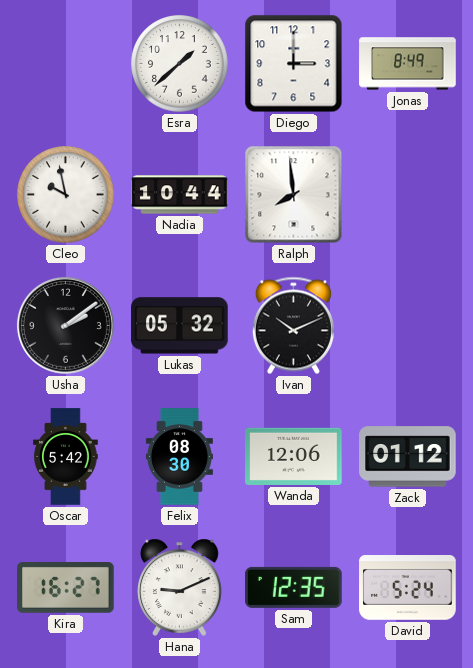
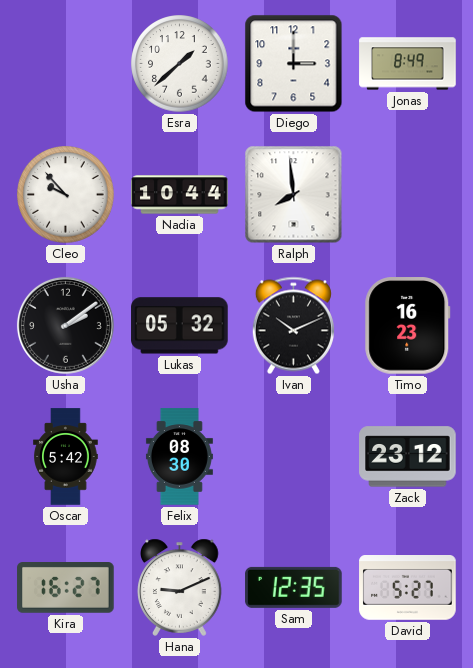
Cleo: 9:58 -> 9:53 (66, 195)
Timo: none -> 16:23 (408, 326)
Wanda: 12:06 -> none (294, 456)
Zack: 01:12 -> 23:12 (408, 457)
David: 5:24 -> 5:27 (408, 588)
